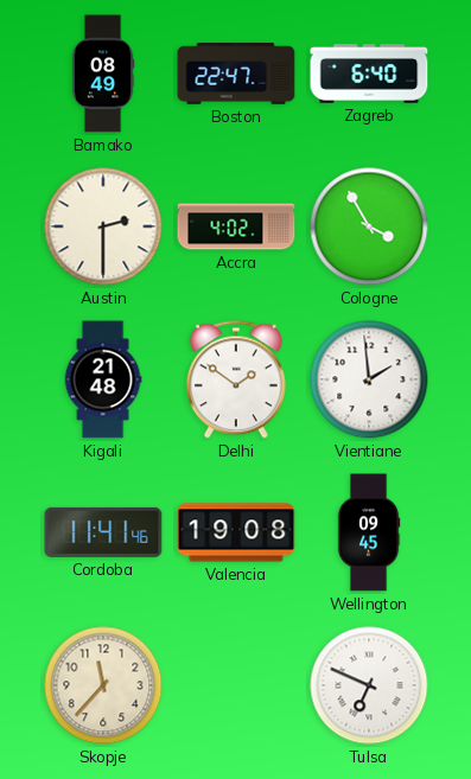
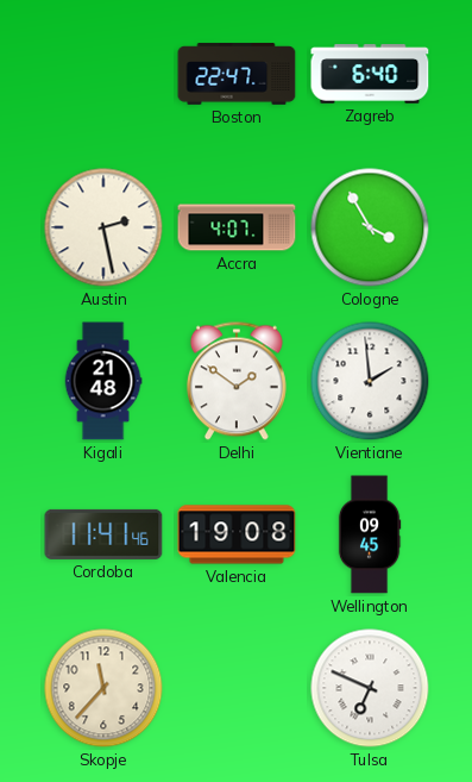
Bamako: 08:49 -> none (103, 74)
Austin: 2:30 -> 2:28 (103, 227)
Accra: 4:02 -> 4:07 (237, 227)
